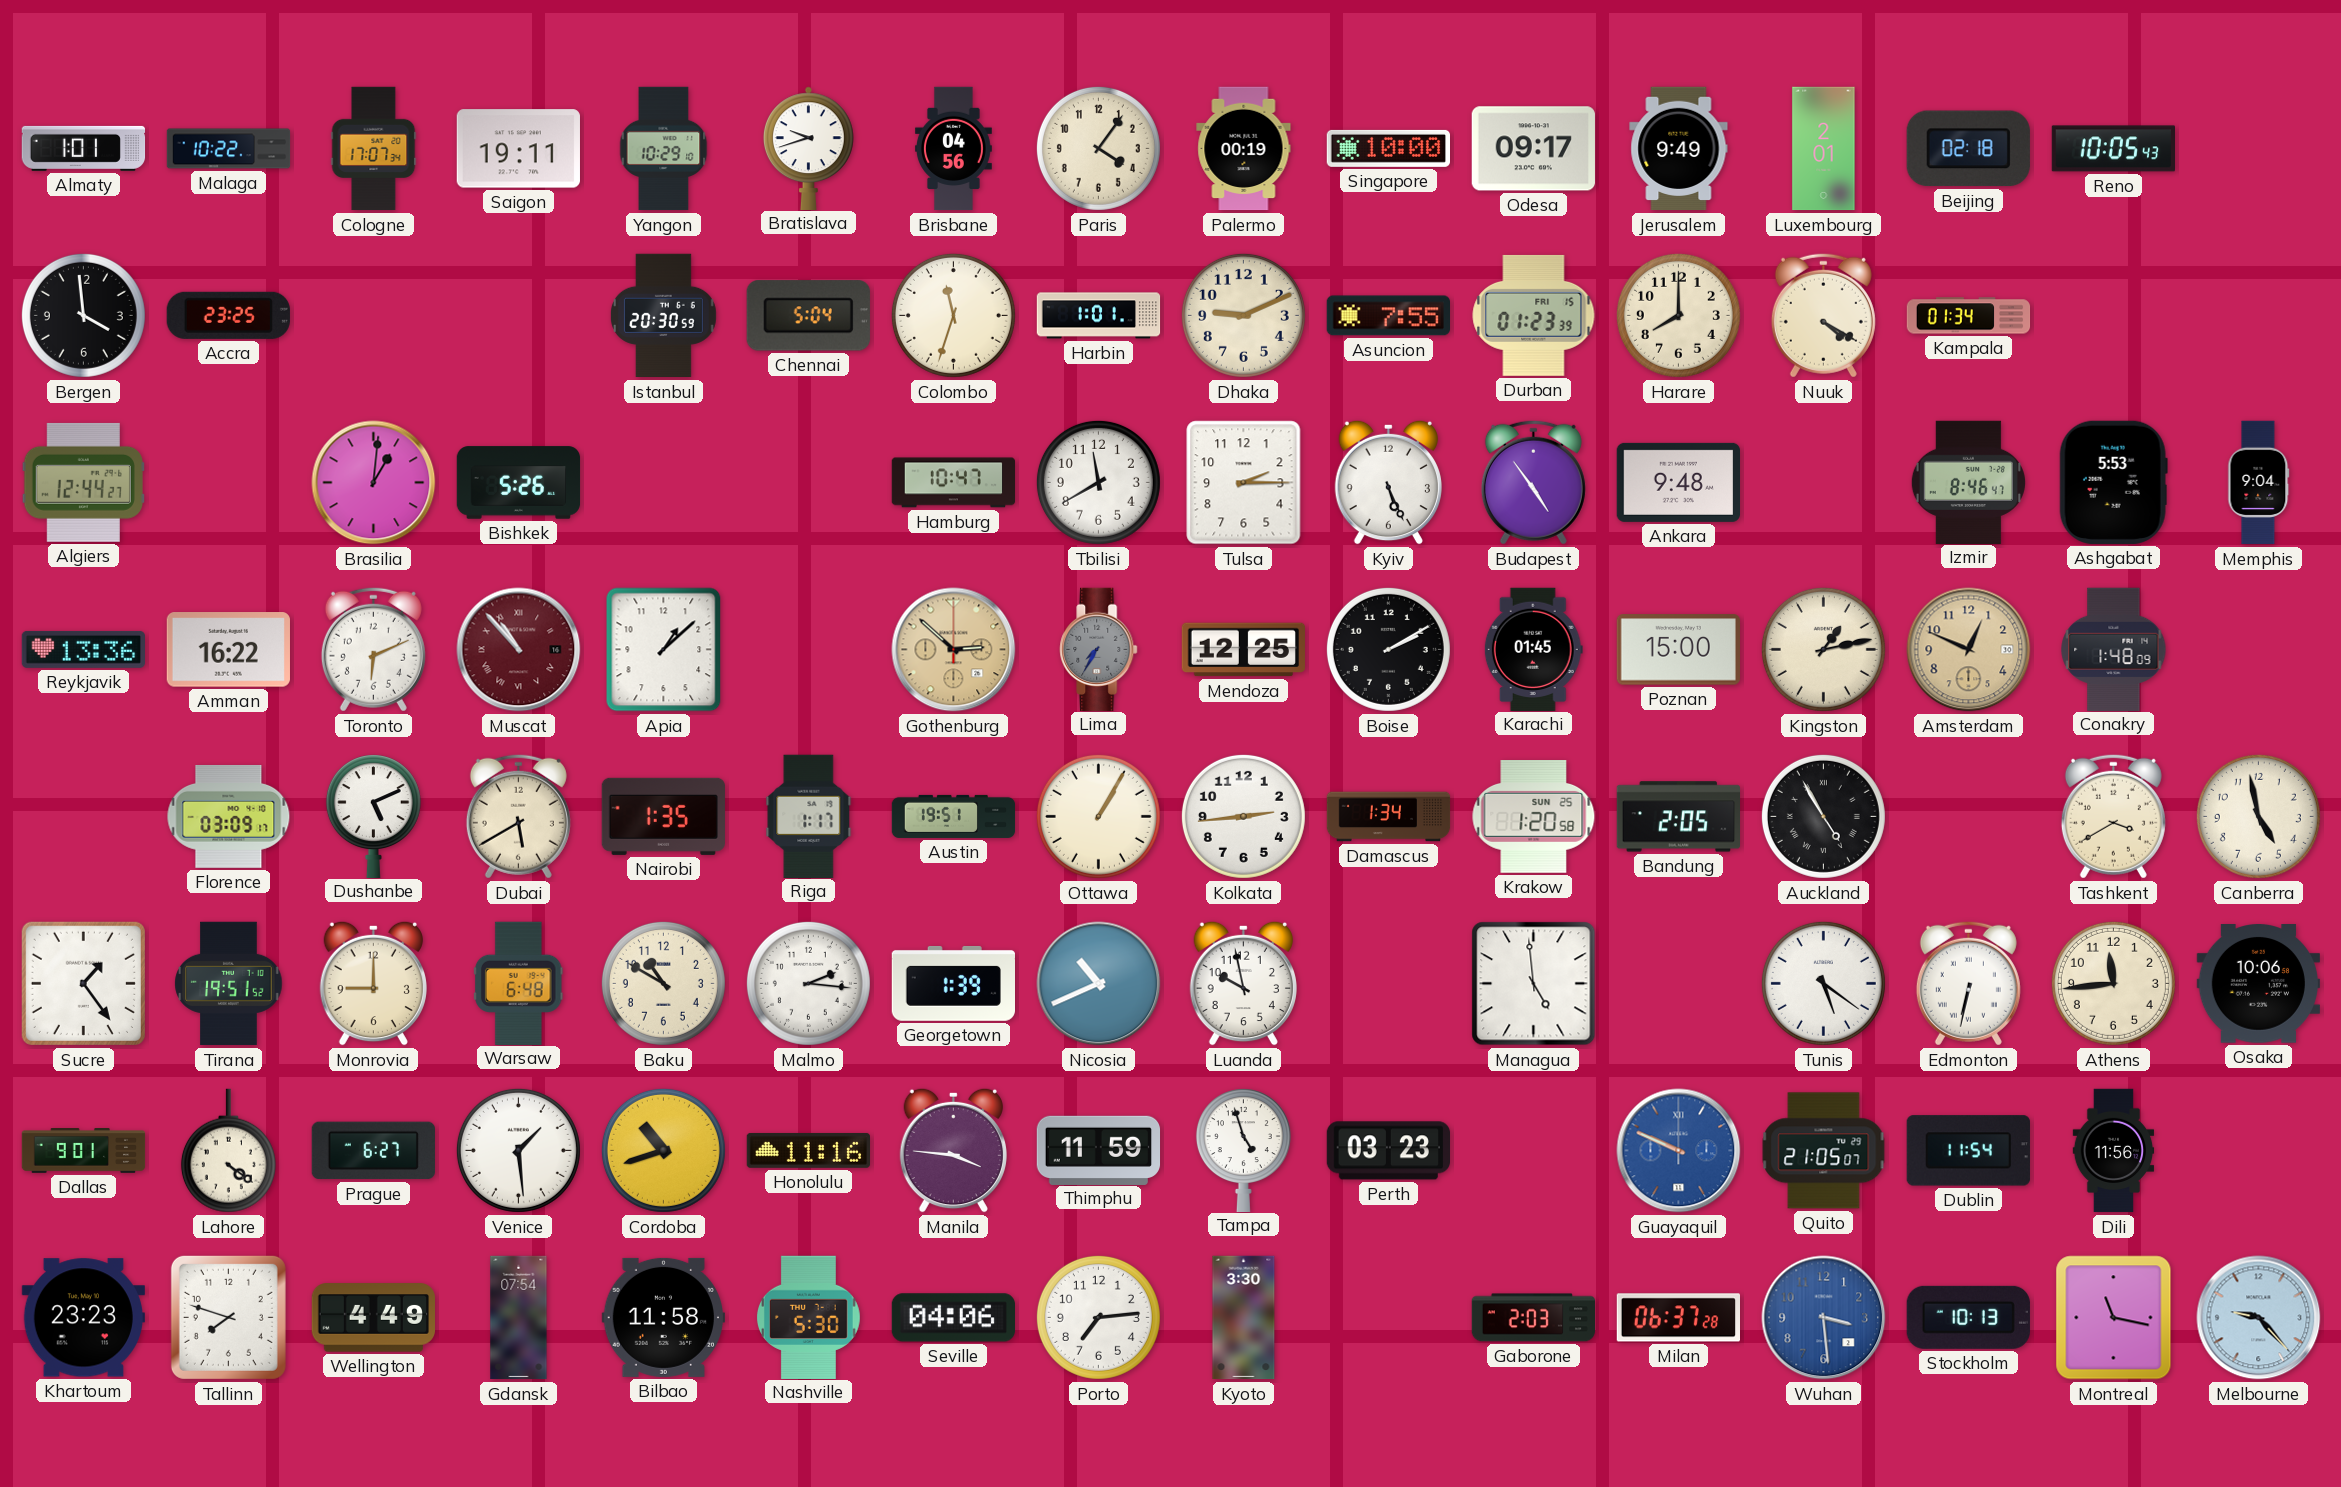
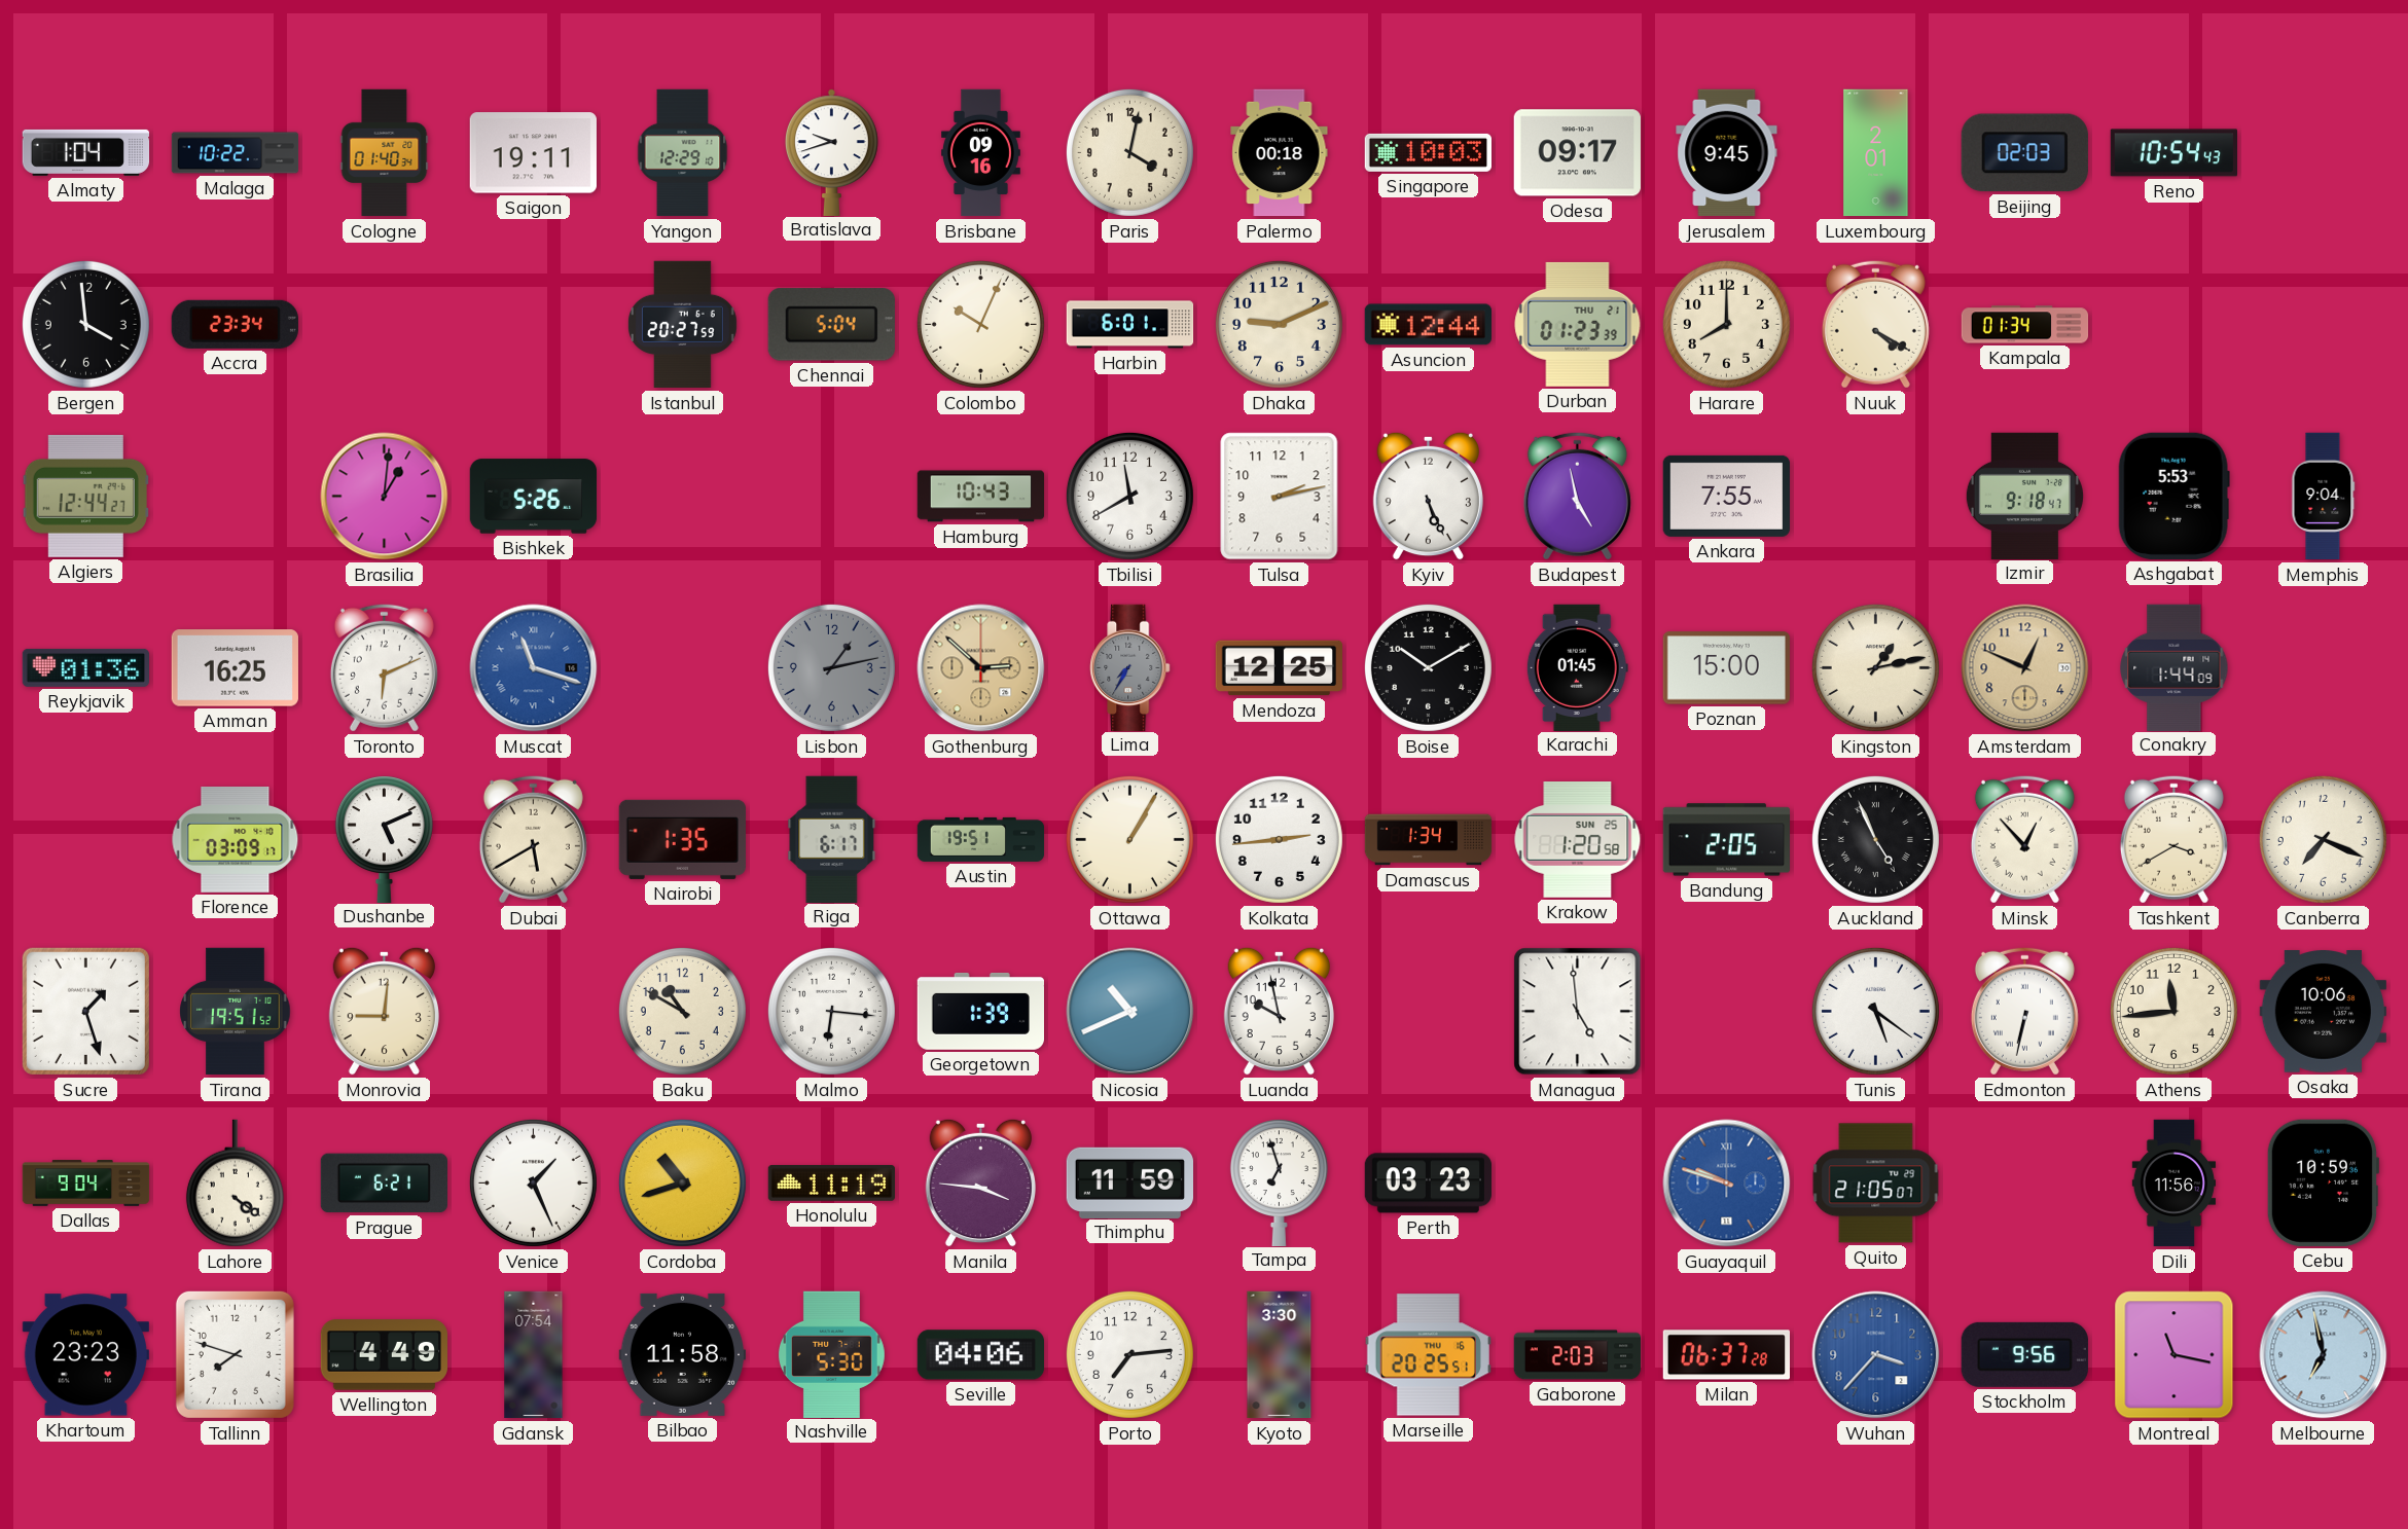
Almaty: 1:01 -> 1:04 (86, 152)
Cologne: 17:07 -> 01:40 (385, 153)
Yangon: 10:29 -> 12:29 (683, 153)
Brisbane: 04:56 -> 09:16 (980, 153)
Paris: 4:06 -> 4:02 (1129, 152)
Palermo: 00:19 -> 00:18 (1280, 153)
Singapore: 10:00 -> 10:03 (1428, 152)
Jerusalem: 9:49 -> 9:45 (1727, 153)
Beijing: 02:18 -> 02:03 (2024, 153)
Reno: 10:05 -> 10:54 (2173, 153)
Accra: 23:25 -> 23:34 (235, 324)
Istanbul: 20:30 -> 20:27 (682, 325)
Colombo: 11:33 -> 10:04 (980, 324)
Harbin: 1:01 -> 6:01 (1130, 325)
Asuncion: 7:55 -> 12:44 (1428, 325)
Durban date: FRI 15 -> THU 21 (1578, 324)
Hamburg: 10:47 -> 10:43 (981, 497)
Tulsa: 2:15 -> 2:13 (1280, 497)
Budapest: 4:54 -> 4:58 (1577, 496)
Ankara: 9:48 -> 7:55 (1726, 496)
Izmir: 8:46 -> 9:18 (2024, 496)
Reykjavik: 13:36 -> 01:36 (85, 667)
Amman: 16:22 -> 16:25 (235, 668)
Muscat: 10:53 -> 11:18 (534, 668)
Muscat dial: burgundy -> blue (534, 668)
Apia: 1:08 -> none (664, 650)
Lisbon: none -> 1:13 (831, 667)
Boise: 2:10 -> 10:10 (1428, 667)
Conakry: 1:48 -> 1:44 (2175, 667)
Riga: 1:17 -> 6:17 (832, 839)
Auckland: 4:55 -> 4:56 (1875, 839)
Minsk: none -> 12:53 (2024, 839)
Canberra: 4:58 -> 7:19 (2323, 839)
Sucre: 1:24 -> 1:27 (85, 1011)
Monrovia: 9:00 -> 9:01 (384, 1011)
Warsaw: 6:48 -> none (519, 983)
Malmo: 2:16 -> 6:16 (831, 1011)
Dallas: 9:01 -> 9:04 (86, 1184)
Prague: 6:27 -> 6:21 (384, 1184)
Venice: 1:29 -> 1:26 (533, 1182)
Honolulu: 11:16 -> 11:19 (831, 1182)
Tampa: 4:57 -> 6:57 (1279, 1182)
Guayaquil: 9:49 -> 9:48 (1727, 1184)
Dublin: 11:54 -> none (1968, 1151)
Cebu: none -> 10:59 (2323, 1182)
Marseille: none -> 20:25 (1428, 1355)
Wuhan: 3:29 -> 3:37 (1876, 1355)
Stockholm: 10:13 -> 9:56 (2024, 1354)
Melbourne: 9:23 -> 6:58 (2324, 1355)
